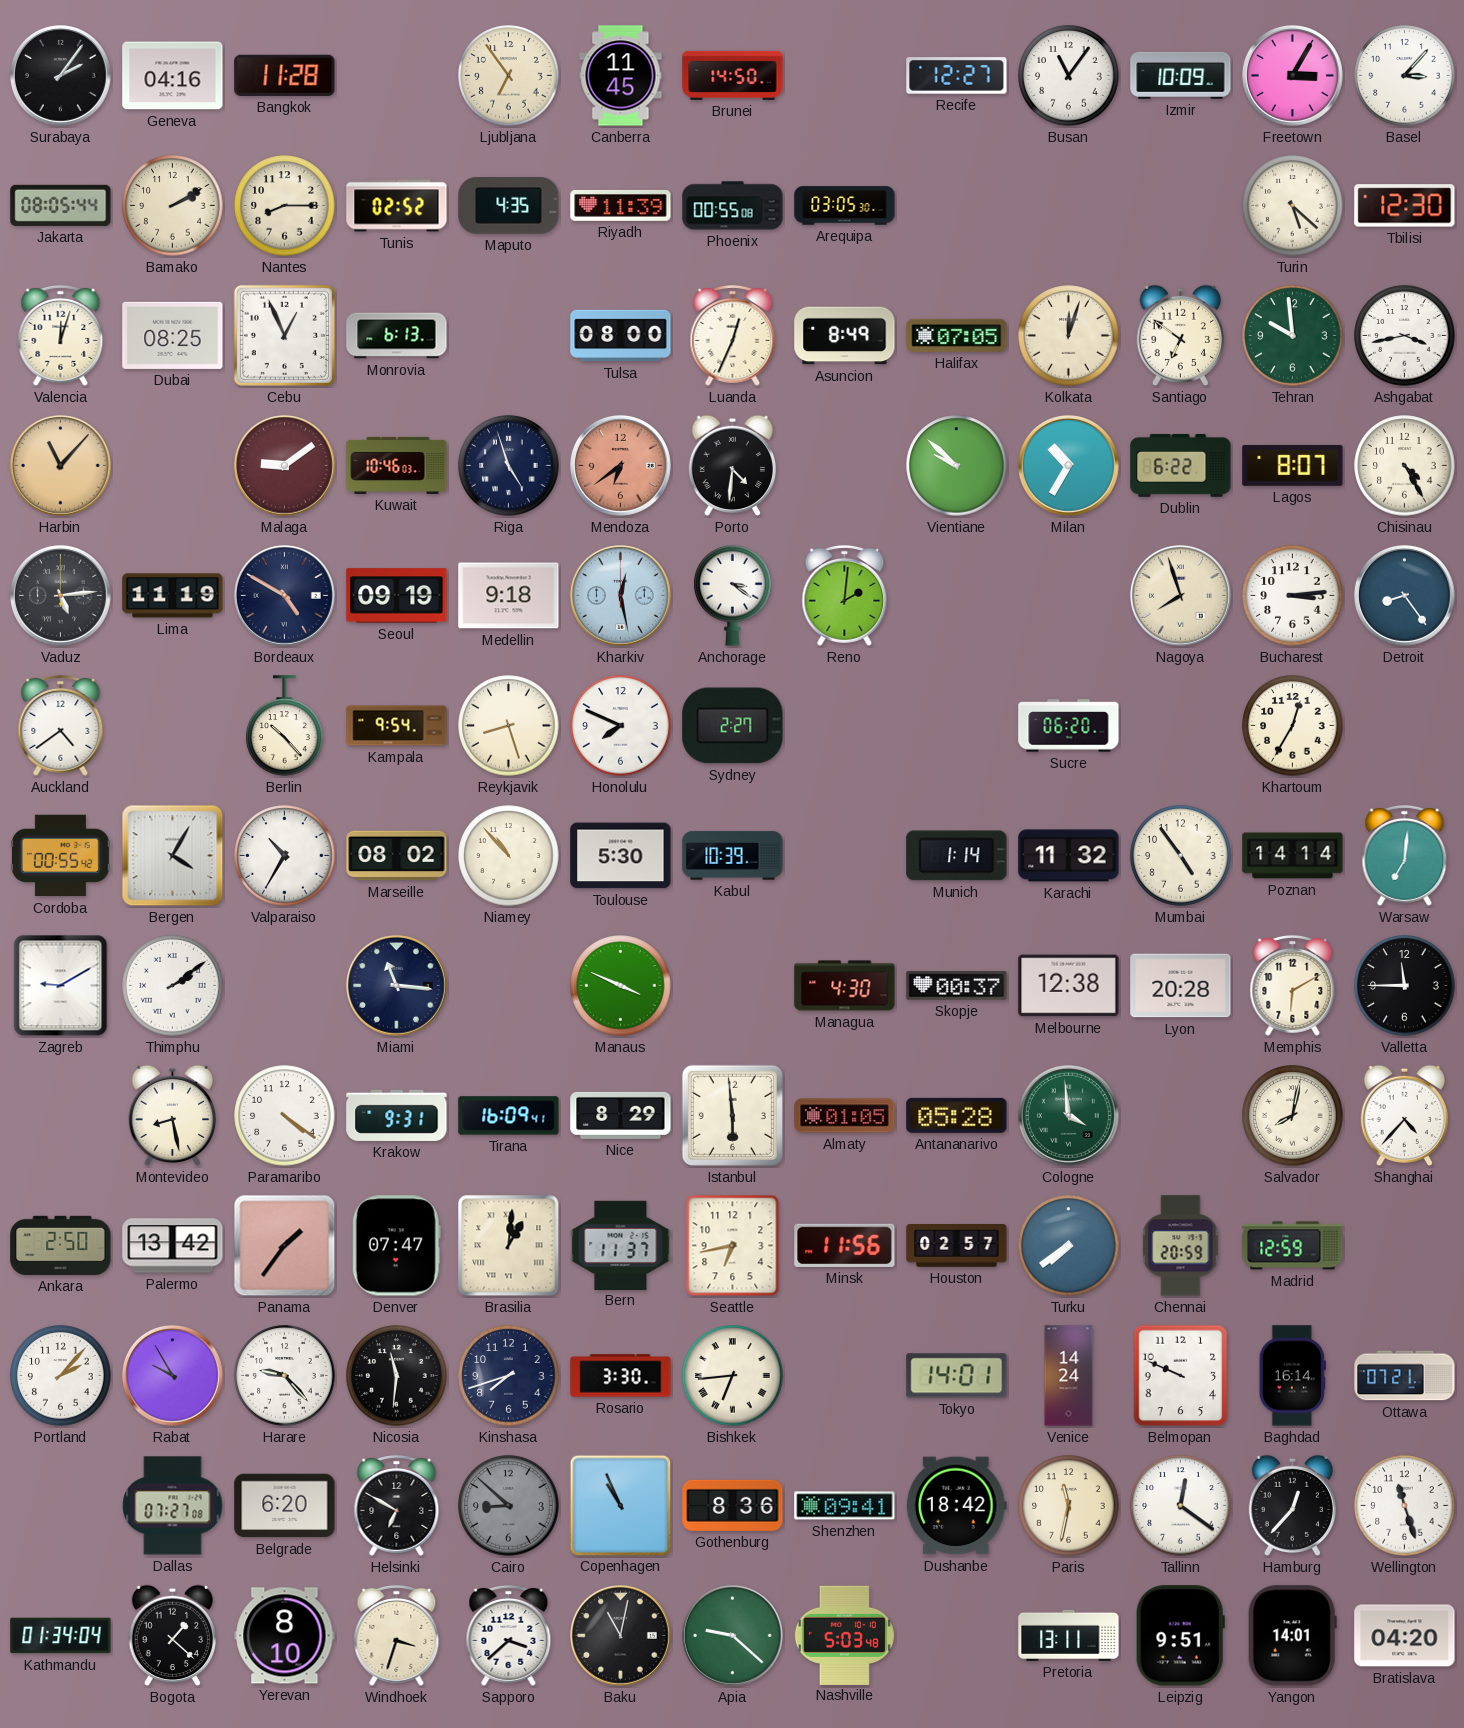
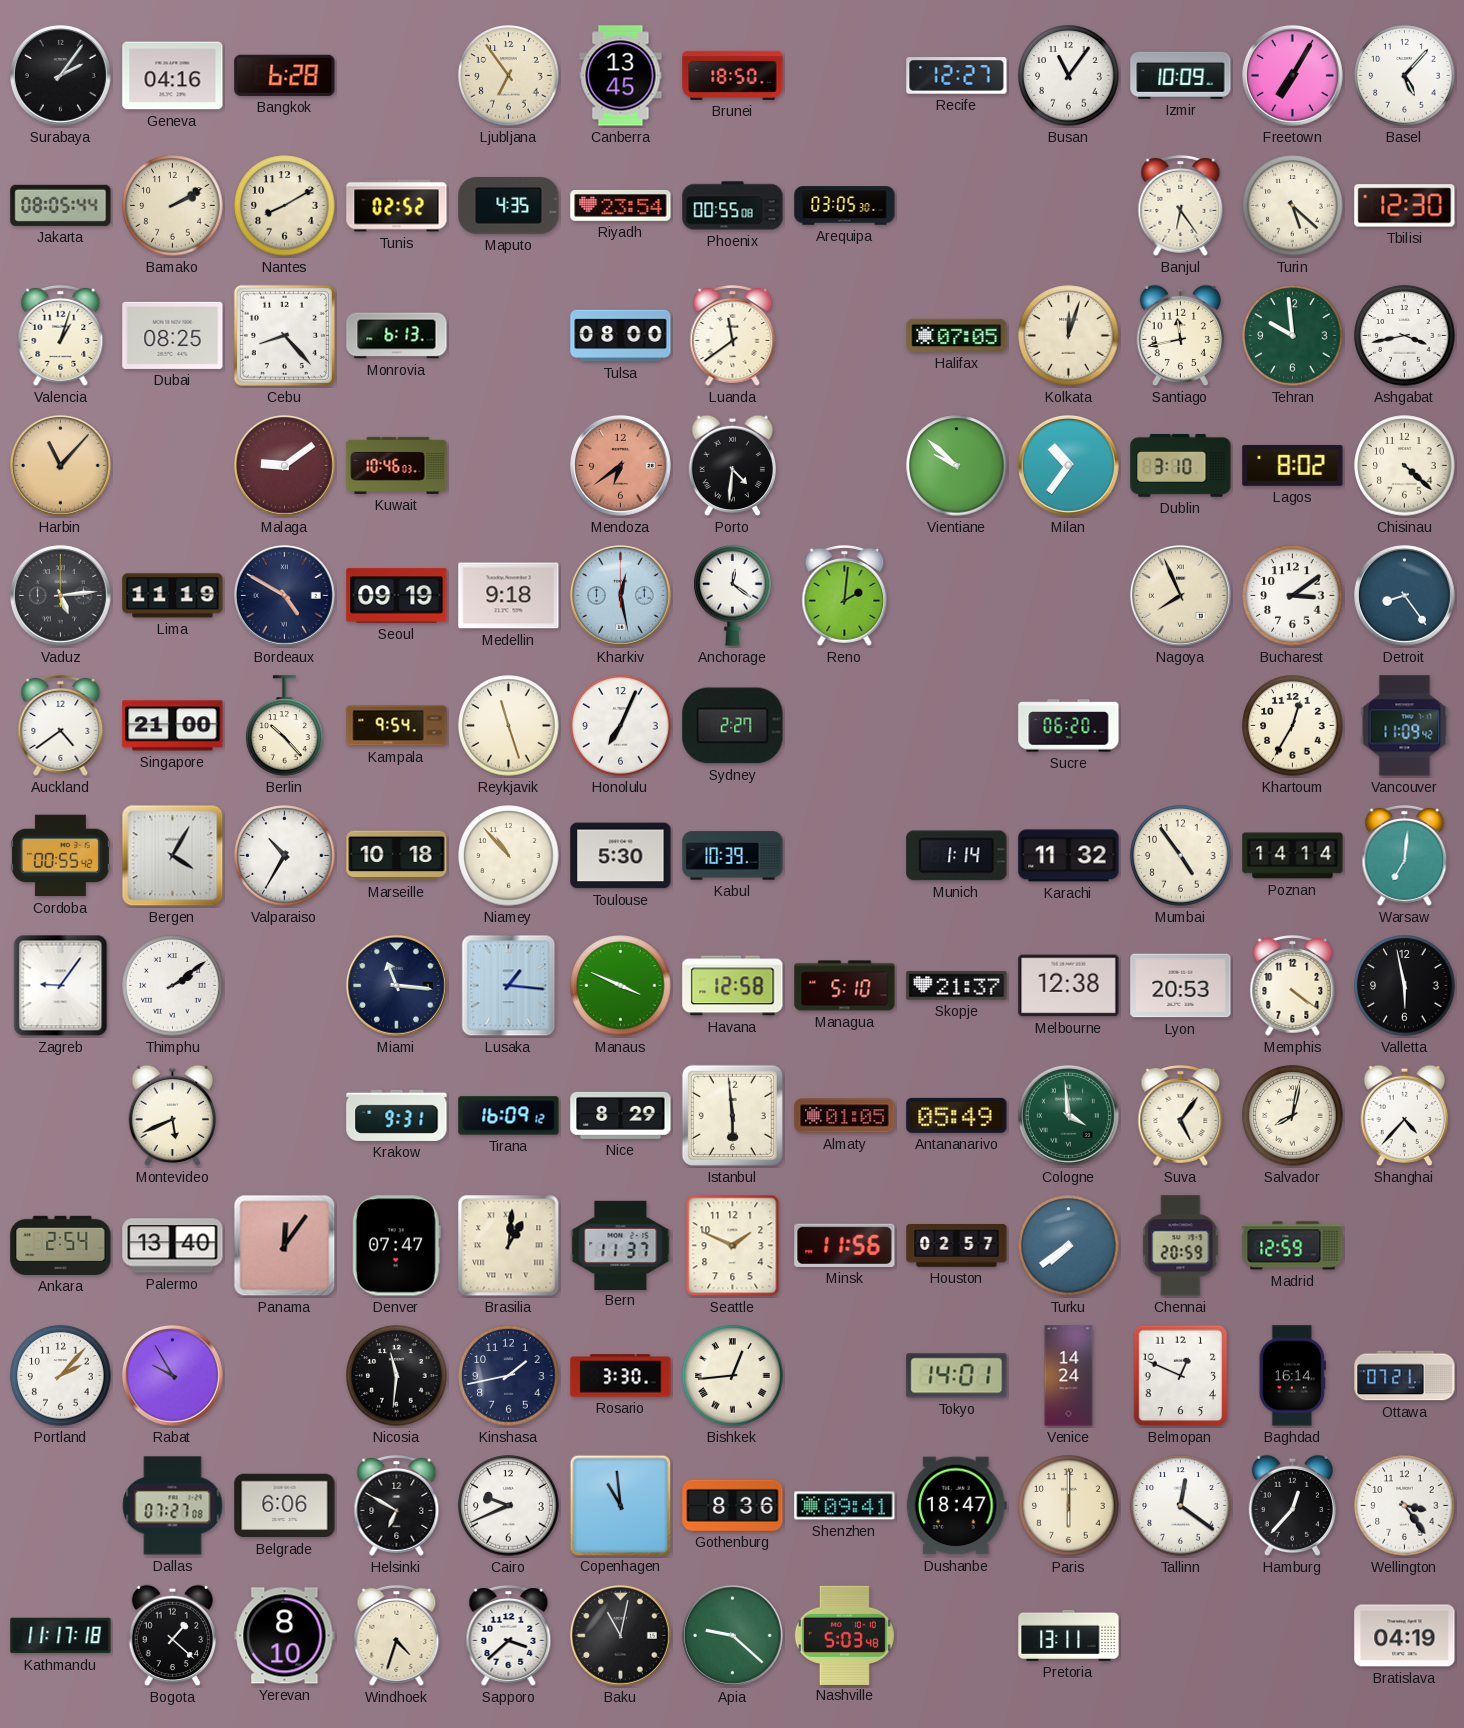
Bangkok: 11:28 -> 6:28 (285, 75)
Canberra: 11:45 -> 13:45 (621, 76)
Brunei: 14:50 -> 18:50 (733, 75)
Freetown: 3:05 -> 7:05 (1292, 75)
Basel: 3:07 -> 5:07 (1405, 76)
Nantes: 8:15 -> 8:10 (285, 206)
Riyadh: 11:39 -> 23:54 (621, 205)
Banjul: none -> 6:24 (1181, 205)
Valencia: 12:03 -> 1:03 (61, 335)
Cebu: 12:56 -> 8:23 (284, 335)
Luanda: 12:34 -> 11:39 (733, 335)
Asuncion: 8:49 -> none (845, 336)
Santiago: 6:51 -> 11:43 (1180, 336)
Riga: 4:57 -> none (509, 466)
Milan: 10:35 -> 10:36 (1068, 465)
Dublin: 6:22 -> 3:10 (1181, 465)
Lagos: 8:07 -> 8:02 (1293, 465)
Chisinau: 4:25 -> 4:22 (1405, 466)
Anchorage: 3:21 -> 12:21 (733, 595)
Nagoya: 7:57 -> 7:56 (1180, 595)
Bucharest: 3:14 -> 3:09 (1293, 596)
Singapore: none -> 21:00 (173, 726)
Reykjavik: 8:27 -> 11:27 (509, 726)
Honolulu: 7:49 -> 7:04 (621, 726)
Vancouver: none -> 11:09 (1405, 726)
Marseille: 08:02 -> 10:18 (397, 856)
Zagreb: 9:10 -> 9:06 (61, 986)
Lusaka: none -> 1:16 (509, 986)
Havana: none -> 12:58 (733, 986)
Managua: 4:30 -> 5:10 (845, 986)
Skopje: 00:37 -> 21:37 (957, 986)
Lyon: 20:28 -> 20:53 (1181, 986)
Memphis: 6:10 -> 4:21 (1293, 985)
Valletta: 11:45 -> 5:58 (1405, 986)
Montevideo: 8:28 -> 5:41 (172, 1116)
Paramaribo: 4:21 -> none (285, 1116)
Tirana: 16:09:41 -> 16:09:12 (509, 1116)
Antananarivo: 05:28 -> 05:49 (957, 1115)
Suva: none -> 5:06 (1181, 1115)
Ankara: 2:50 -> 2:54 (61, 1245)
Palermo: 13:42 -> 13:40 (173, 1246)
Panama: 1:36 -> 12:06 (285, 1246)
Seattle: 6:43 -> 1:49 (733, 1246)
Harare: 9:23 -> none (285, 1376)
Kinshasa: 7:42 -> 1:43 (509, 1376)
Bishkek: 6:44 -> 12:44 (733, 1376)
Belmopan: 9:49 -> 12:49 (1181, 1376)
Belgrade: 6:20 -> 6:06 (285, 1506)
Cairo: 8:52 -> 9:41 (509, 1506)
Cairo dial: grey -> white (509, 1506)
Copenhagen: 10:56 -> 10:59 (620, 1505)
Dushanbe: 18:42 -> 18:47 (956, 1506)
Paris: 11:32 -> 6:00 (1069, 1506)
Wellington: 11:27 -> 3:24 (1405, 1506)
Kathmandu: 01:34 -> 11:17 (61, 1636)
Windhoek: 3:33 -> 4:33 (397, 1635)
Leipzig: 9:51 -> none (1180, 1636)
Yangon: 14:01 -> none (1292, 1636)
Bratislava: 04:20 -> 04:19 (1405, 1636)
